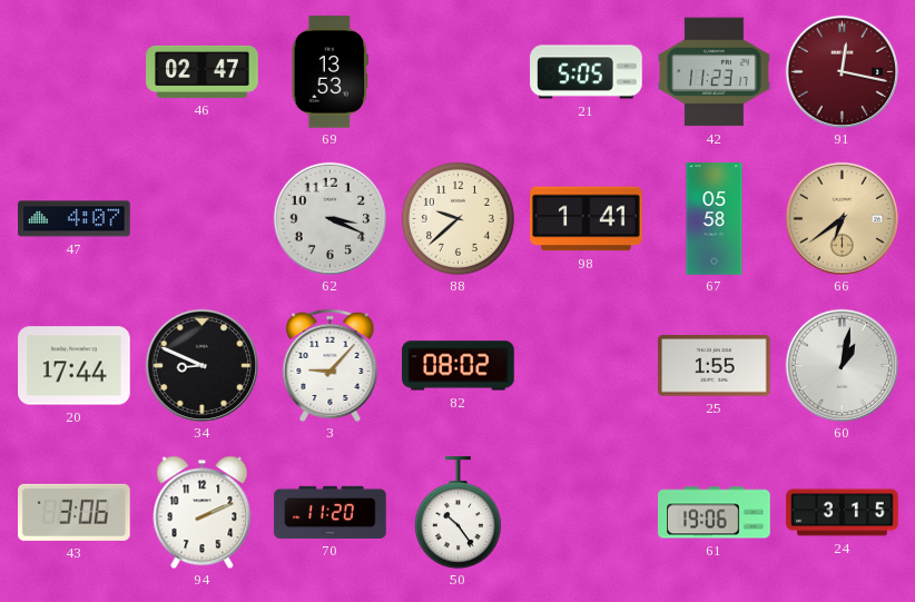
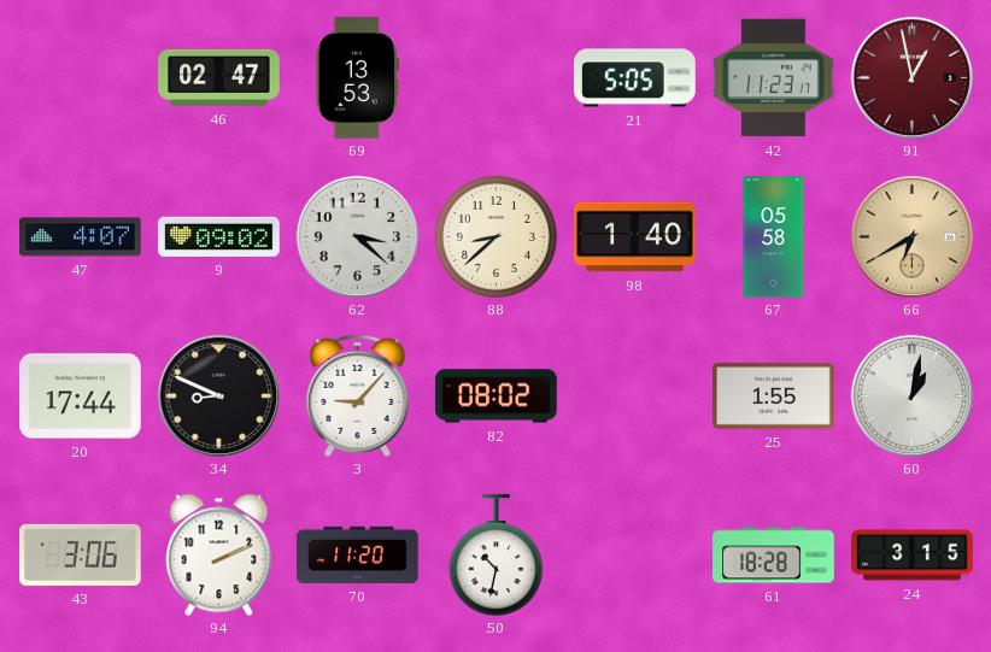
91: 12:17 -> 12:58 (911, 77)
9: none -> 09:02 (219, 236)
62: 3:19 -> 3:22 (357, 236)
88: 9:38 -> 8:38 (495, 236)
98: 1:41 -> 1:40 (635, 237)
66: 6:39 -> 6:40 (911, 236)
50: 10:24 -> 10:32 (495, 556)
61: 19:06 -> 18:28 (774, 556)
